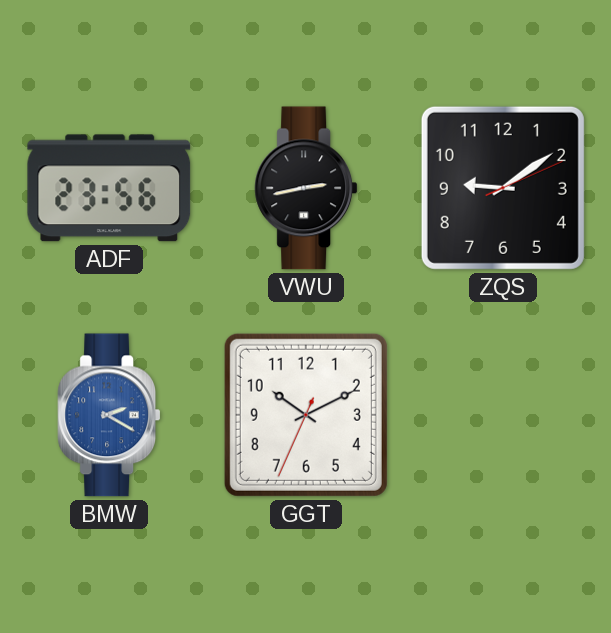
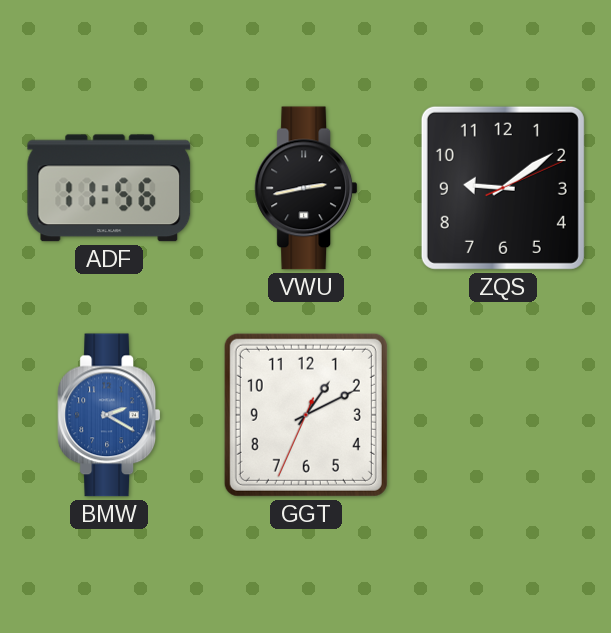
ADF: 23:56 -> 11:56 (109, 188)
GGT: 10:10 -> 1:10 (306, 415)
